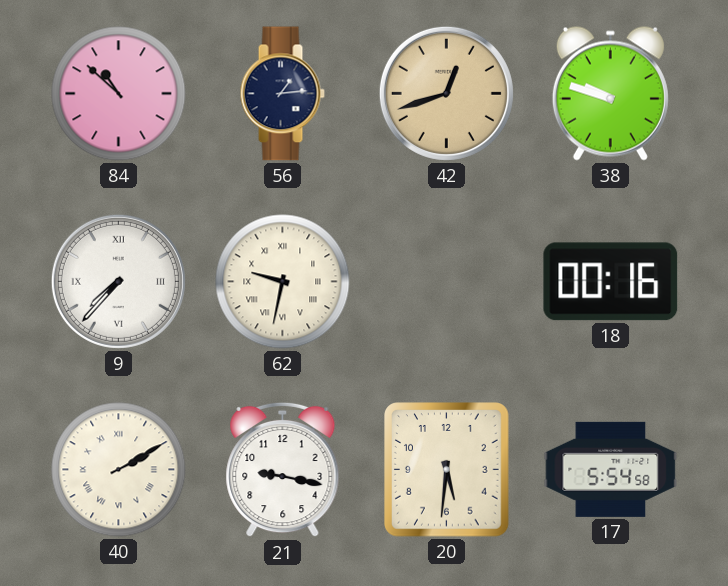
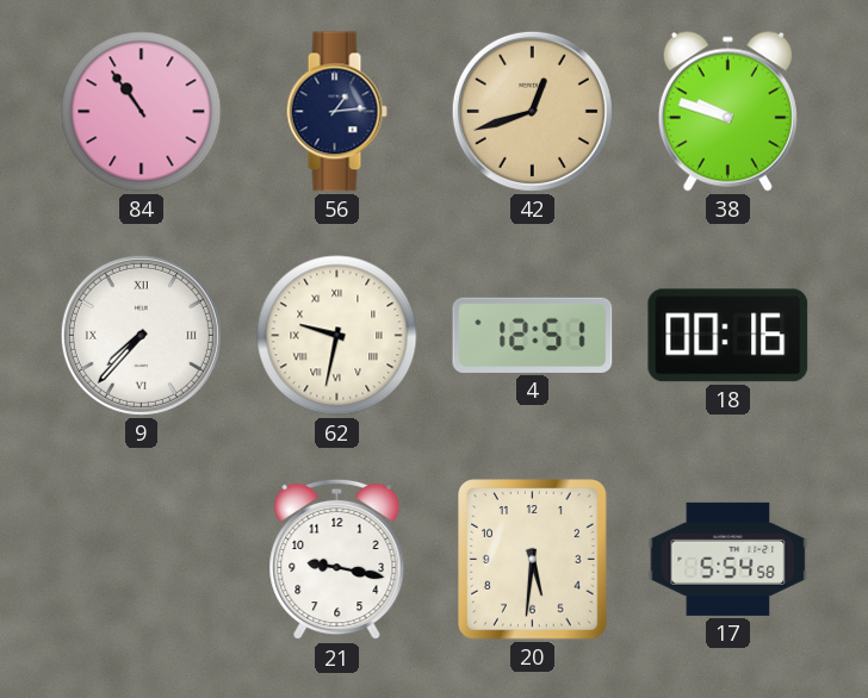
84: 10:52 -> 10:54 (142, 112)
4: none -> 12:51 (533, 335)
40: 2:10 -> none (119, 470)
